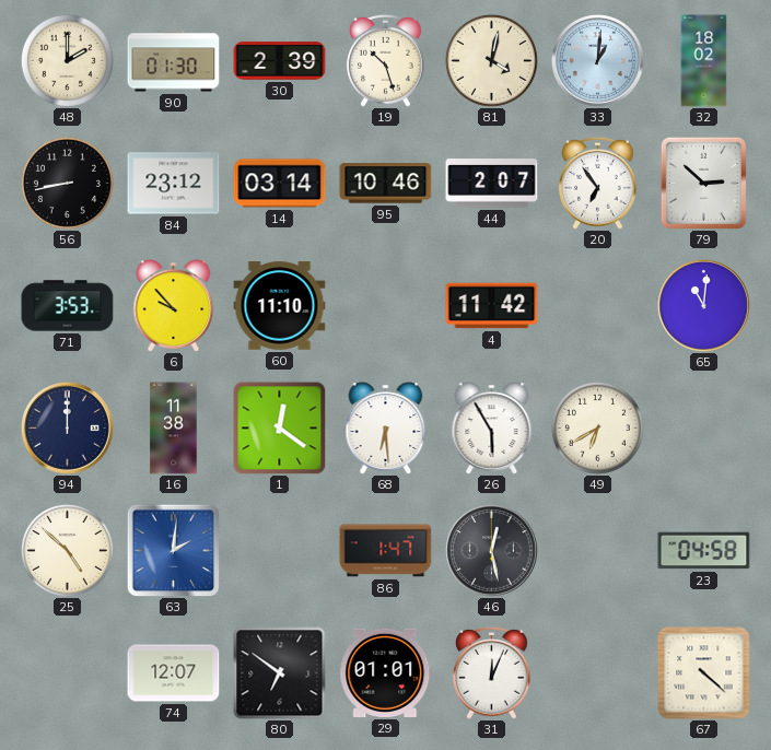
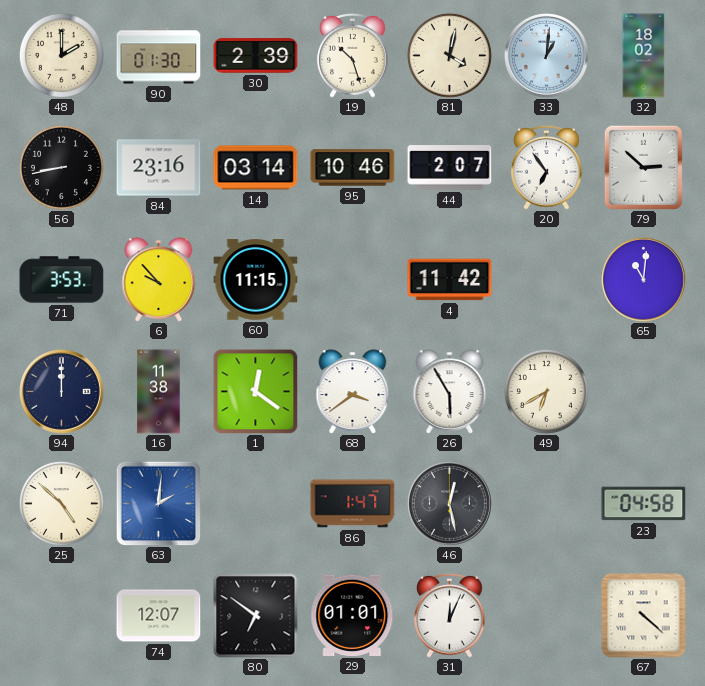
84: 23:12 -> 23:16 (159, 168)
60: 11:10 -> 11:15 (256, 280)
68: 6:29 -> 3:39 (353, 392)
